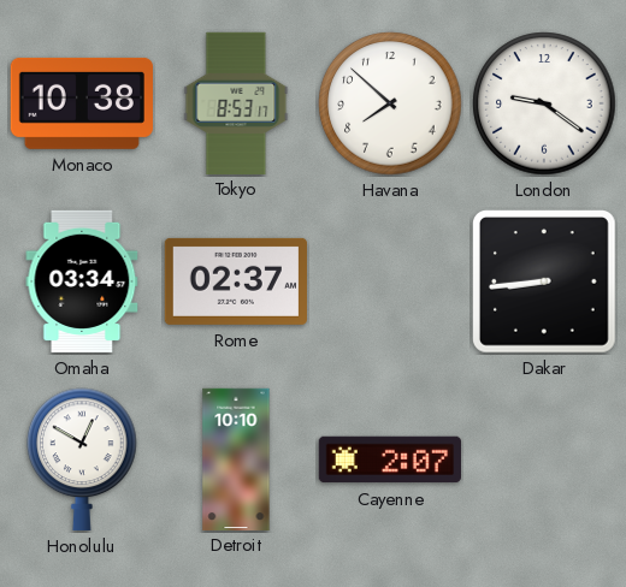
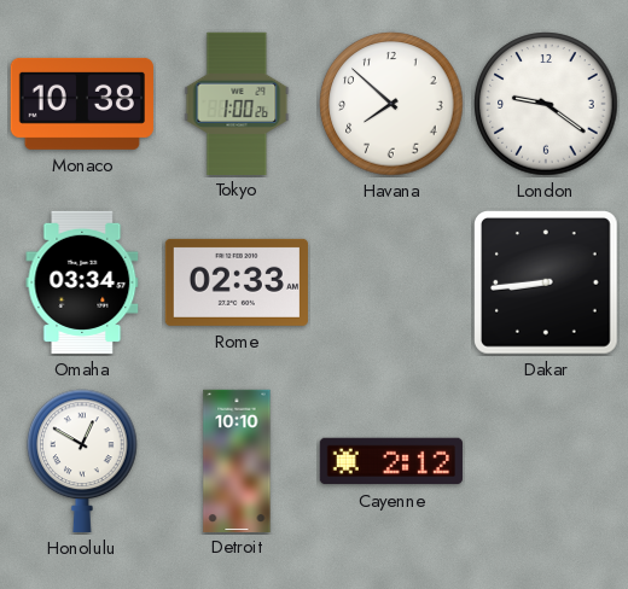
Tokyo: 8:53 -> 1:00 (237, 103)
Rome: 02:37 -> 02:33 (237, 282)
Cayenne: 2:07 -> 2:12 (391, 461)
